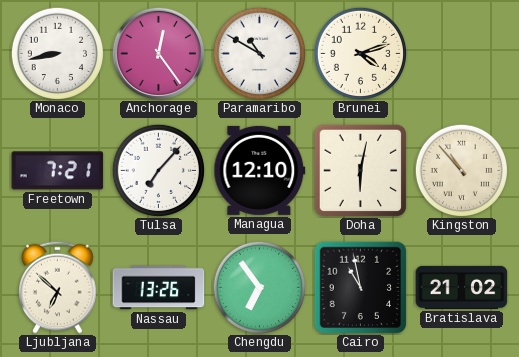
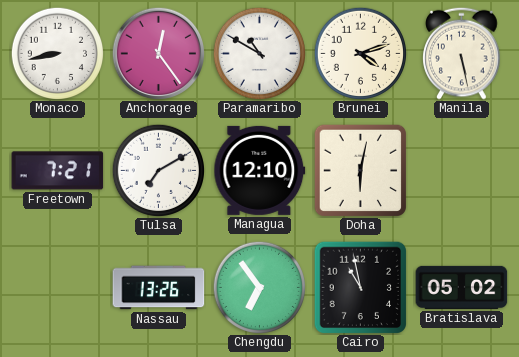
Manila: none -> 5:28 (462, 53)
Tulsa: 7:07 -> 7:10 (158, 170)
Kingston: 10:53 -> none (461, 170)
Ljubljana: 6:52 -> none (58, 287)
Bratislava: 21:02 -> 05:02 (462, 287)
